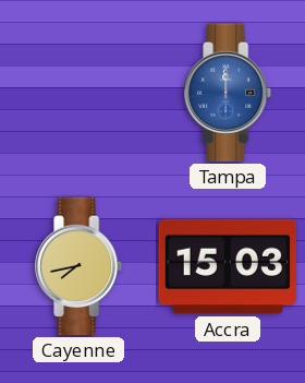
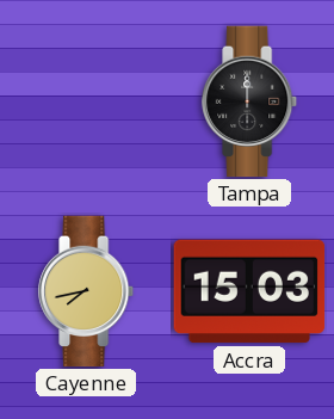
Tampa dial: blue -> black (250, 101)
